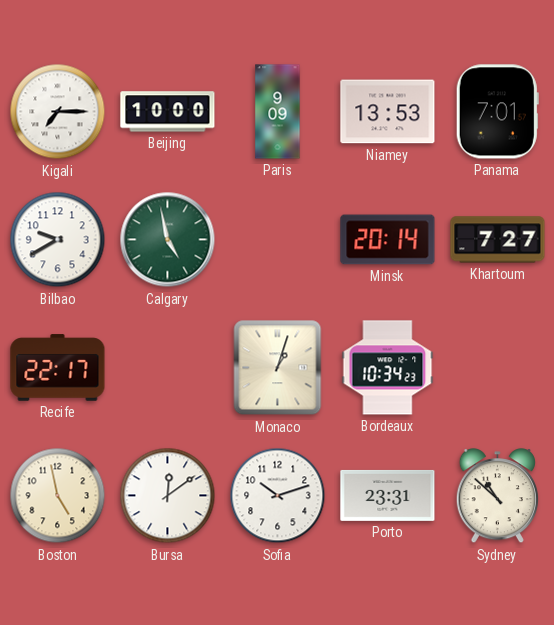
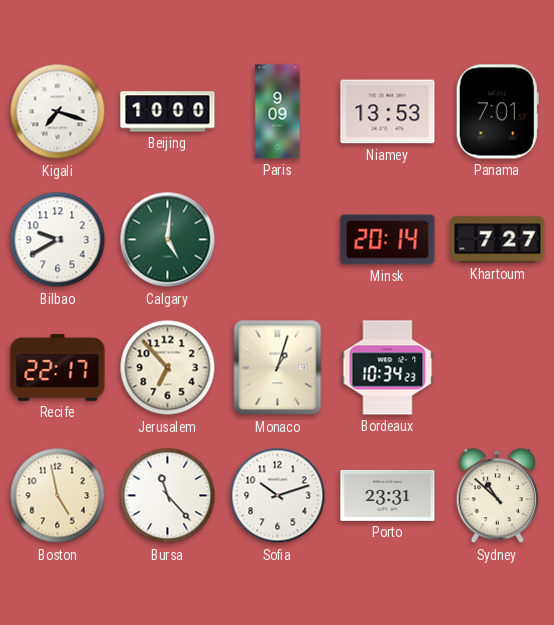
Kigali: 7:15 -> 7:18 (58, 112)
Calgary: 4:58 -> 5:01 (168, 240)
Jerusalem: none -> 6:53 (168, 368)
Bursa: 12:09 -> 11:23 (168, 496)
